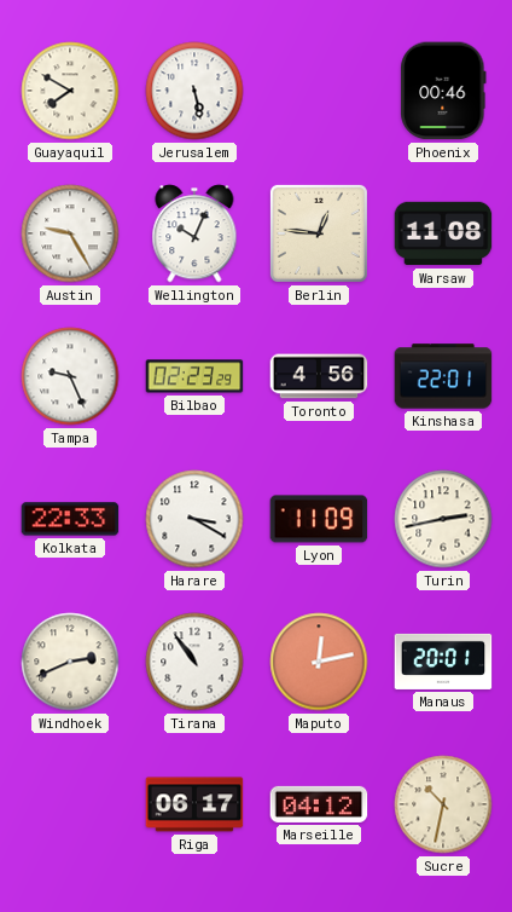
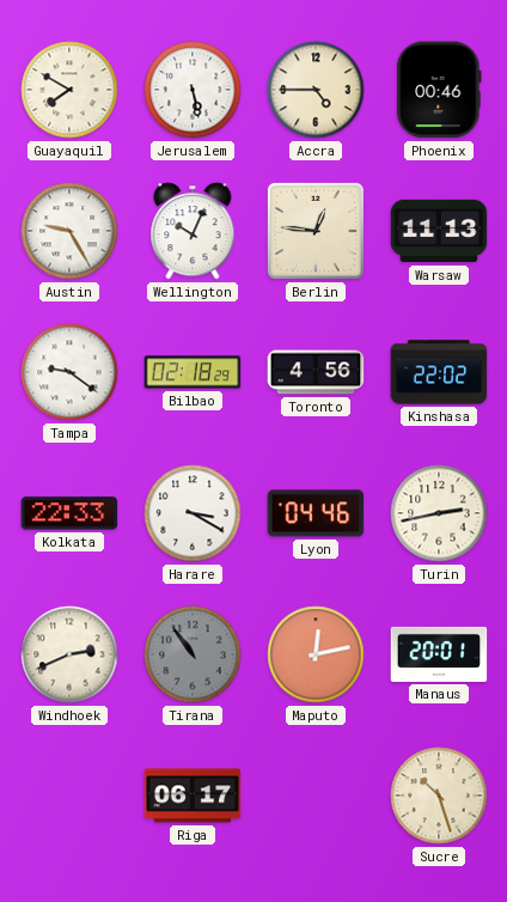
Accra: none -> 4:45 (316, 90)
Warsaw: 11:08 -> 11:13 (439, 231)
Tampa: 9:26 -> 9:21 (69, 372)
Bilbao: 02:23 -> 02:18 (193, 372)
Kinshasa: 22:01 -> 22:02 (439, 372)
Lyon: 11:09 -> 04:46 (316, 513)
Tirana dial: white -> grey (193, 654)
Marseille: 04:12 -> none (319, 804)
Sucre: 10:32 -> 10:27 (439, 796)
